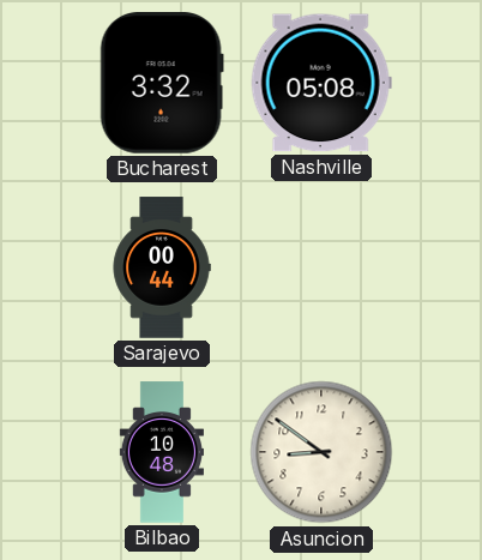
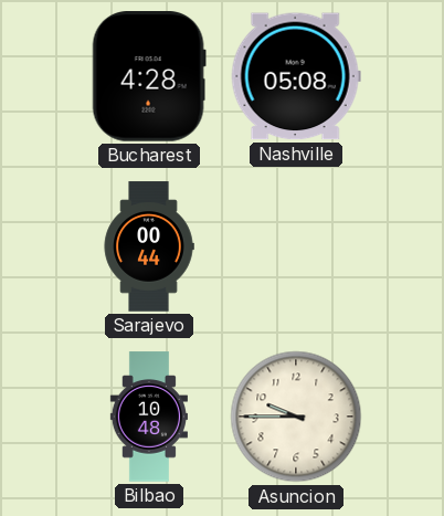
Bucharest: 3:32 -> 4:28 (149, 77)
Asuncion: 8:51 -> 9:45 (296, 417)
